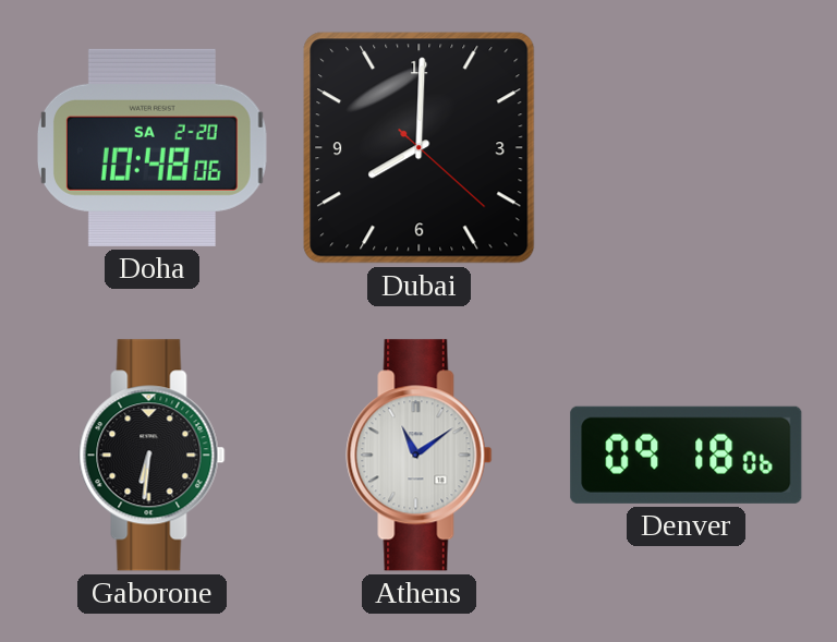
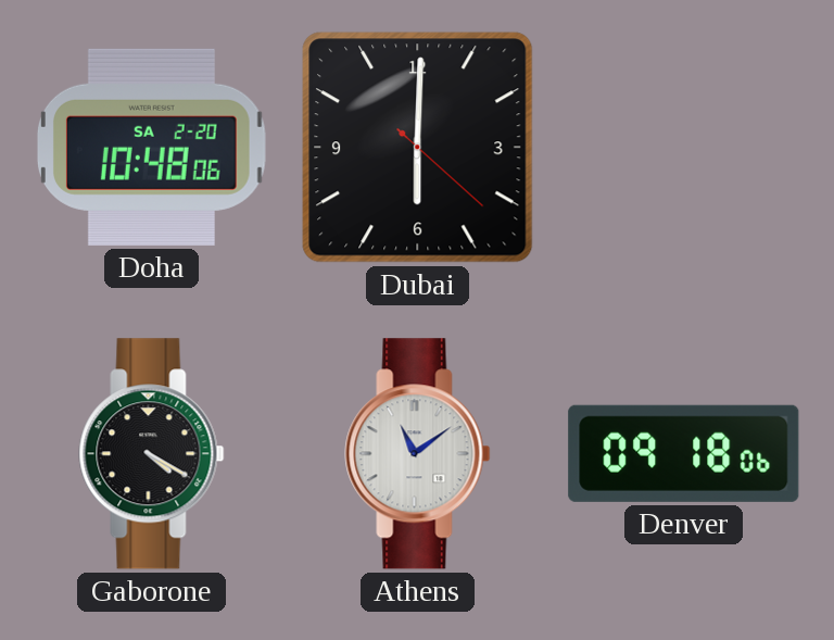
Dubai: 8:00 -> 6:00 (418, 148)
Gaborone: 6:31 -> 4:20 (152, 454)
